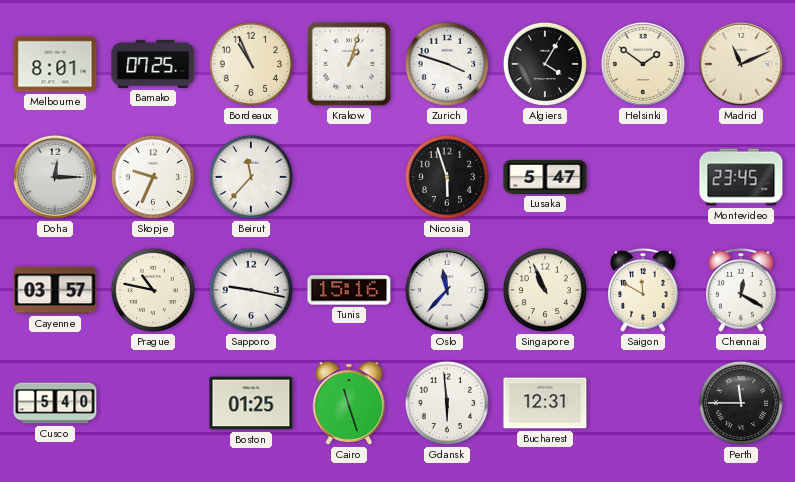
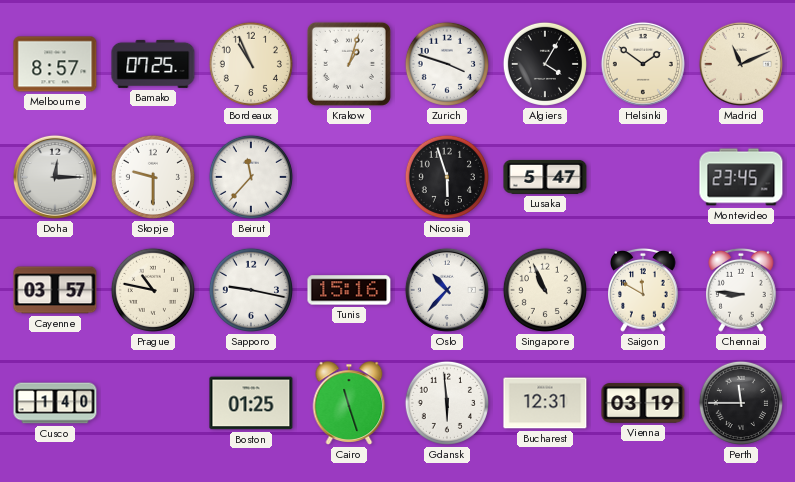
Melbourne: 8:01 -> 8:57 (55, 64)
Skopje: 9:34 -> 9:30 (153, 177)
Oslo: 11:37 -> 10:37 (447, 290)
Chennai: 12:20 -> 8:46 (742, 290)
Cusco: 5:40 -> 1:40 (55, 403)
Vienna: none -> 03:19 (643, 403)
